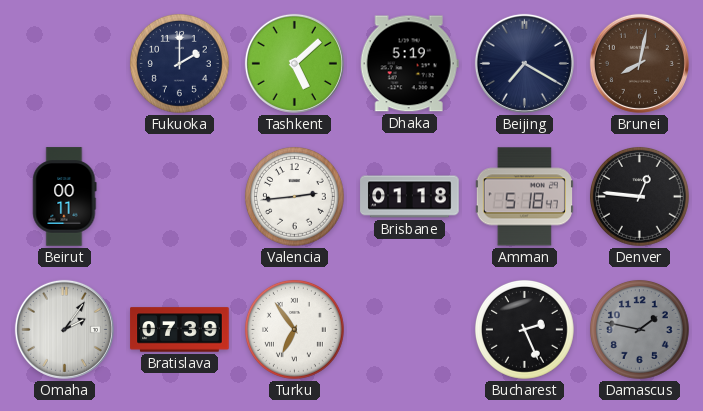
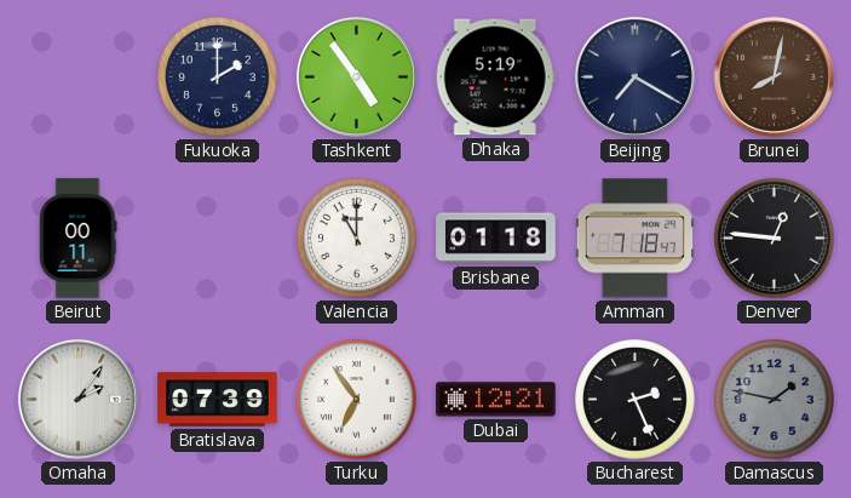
Tashkent: 5:08 -> 4:54 (356, 76)
Valencia: 2:44 -> 11:00 (356, 237)
Amman: 5:18 -> 7:18 (634, 239)
Dubai: none -> 12:21 (496, 400)
